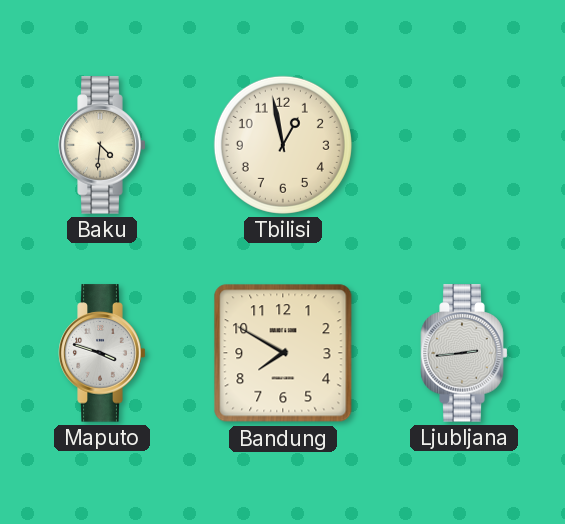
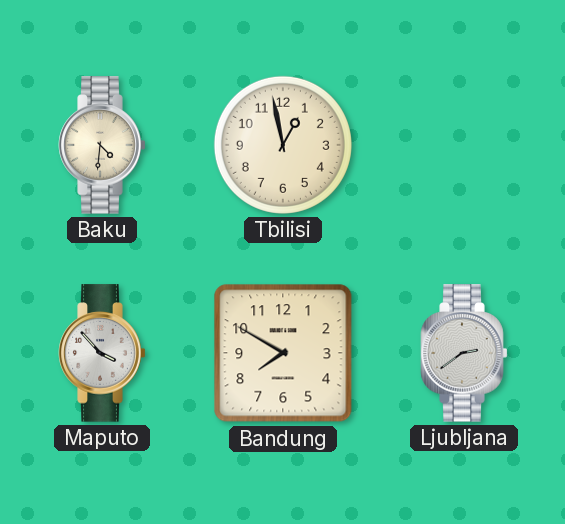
Maputo: 3:48 -> 3:53 (102, 353)
Ljubljana: 2:44 -> 2:39 (464, 353)
